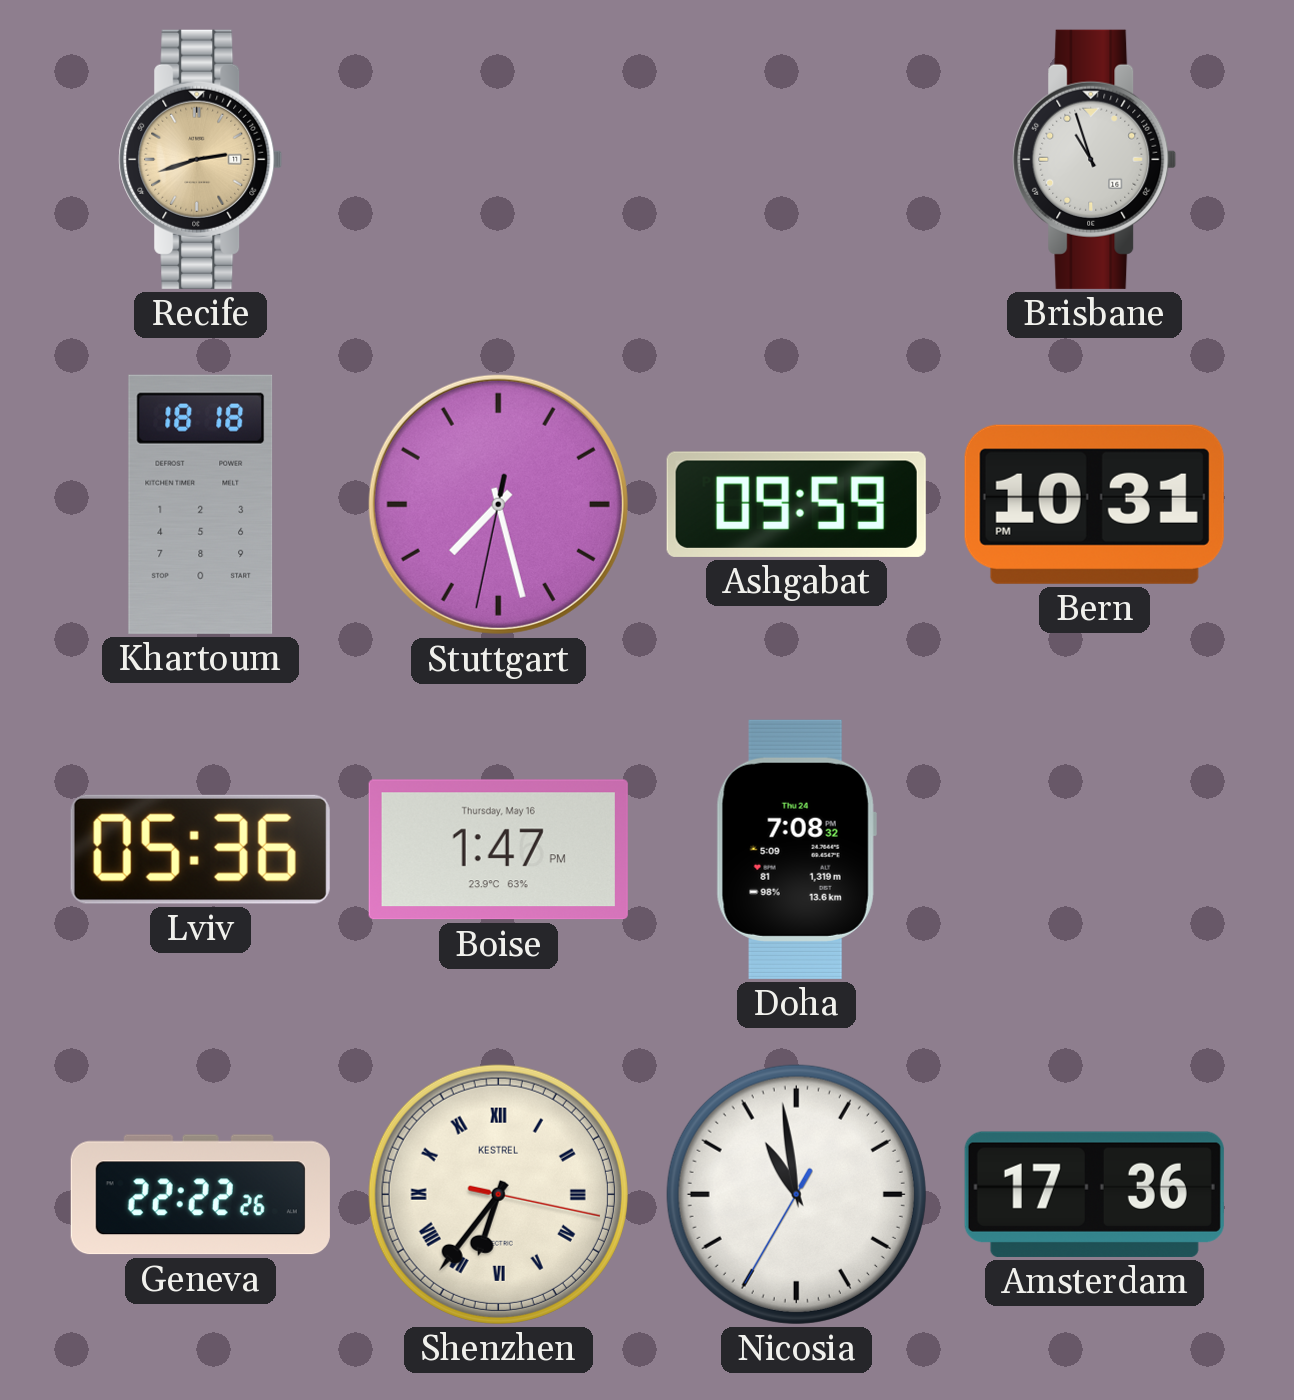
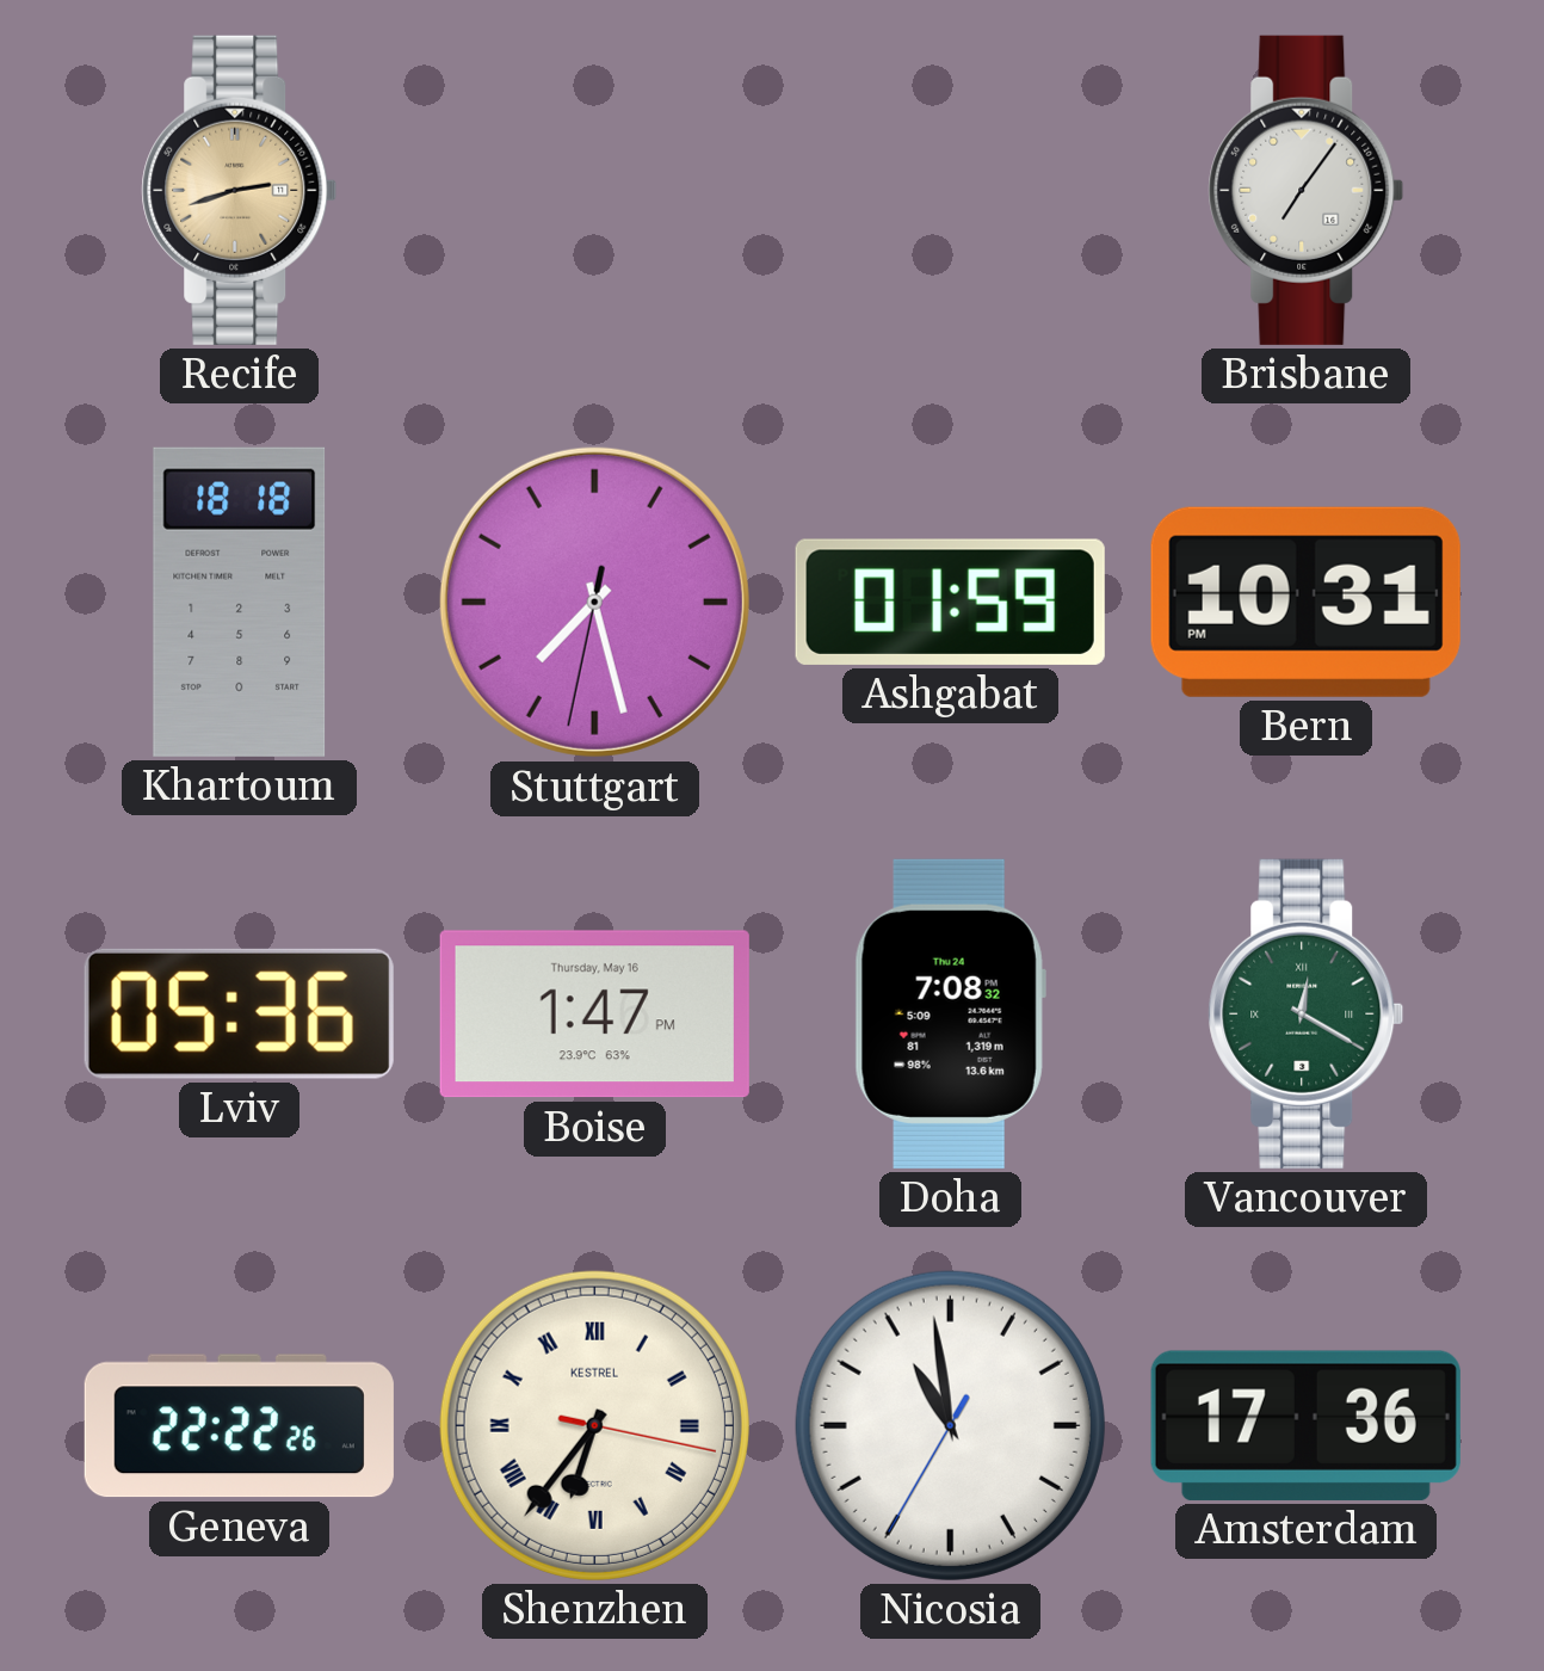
Brisbane: 10:57 -> 7:06 (1307, 190)
Ashgabat: 09:59 -> 01:59 (950, 602)
Vancouver: none -> 12:20 (1307, 1013)
